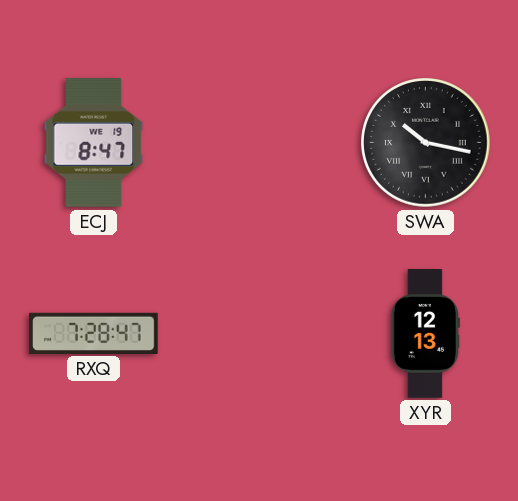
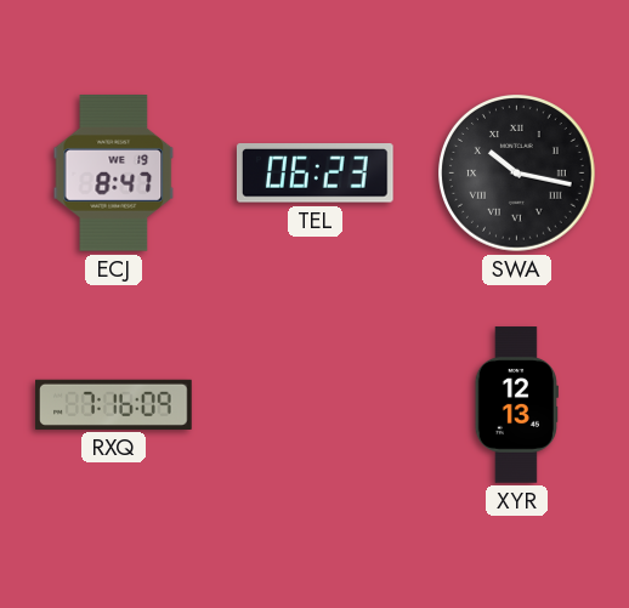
TEL: none -> 06:23 (314, 174)
RXQ: 7:28 -> 7:16 (114, 404)
